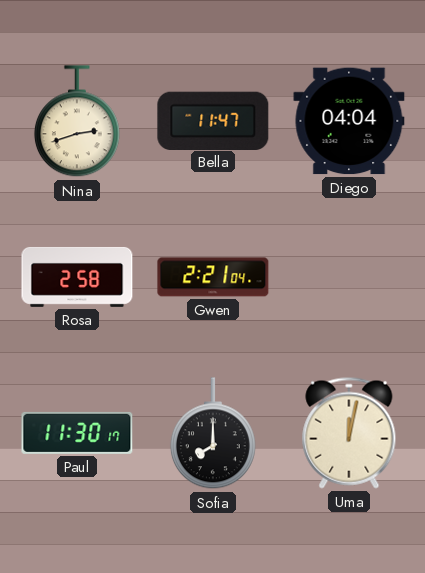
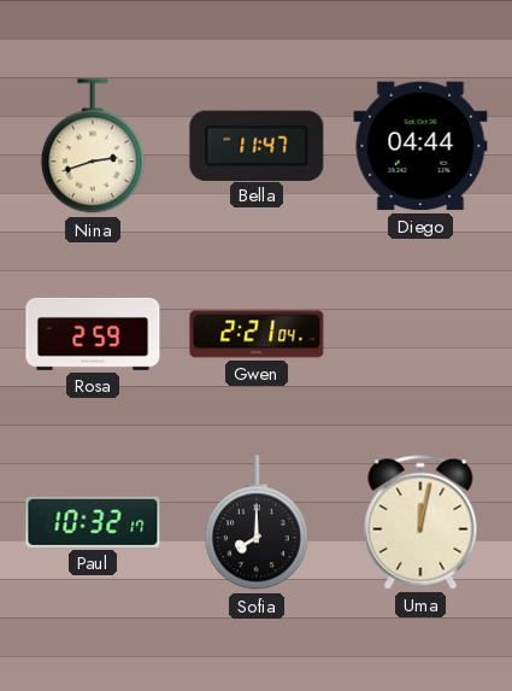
Diego: 04:04 -> 04:44 (420, 146)
Rosa: 2:58 -> 2:59 (93, 334)
Paul: 11:30 -> 10:32 (93, 522)
